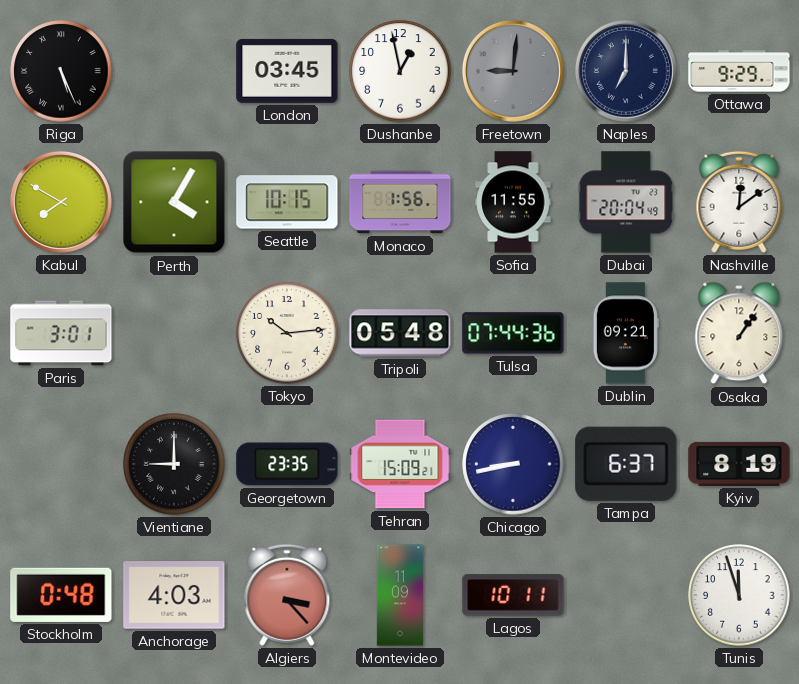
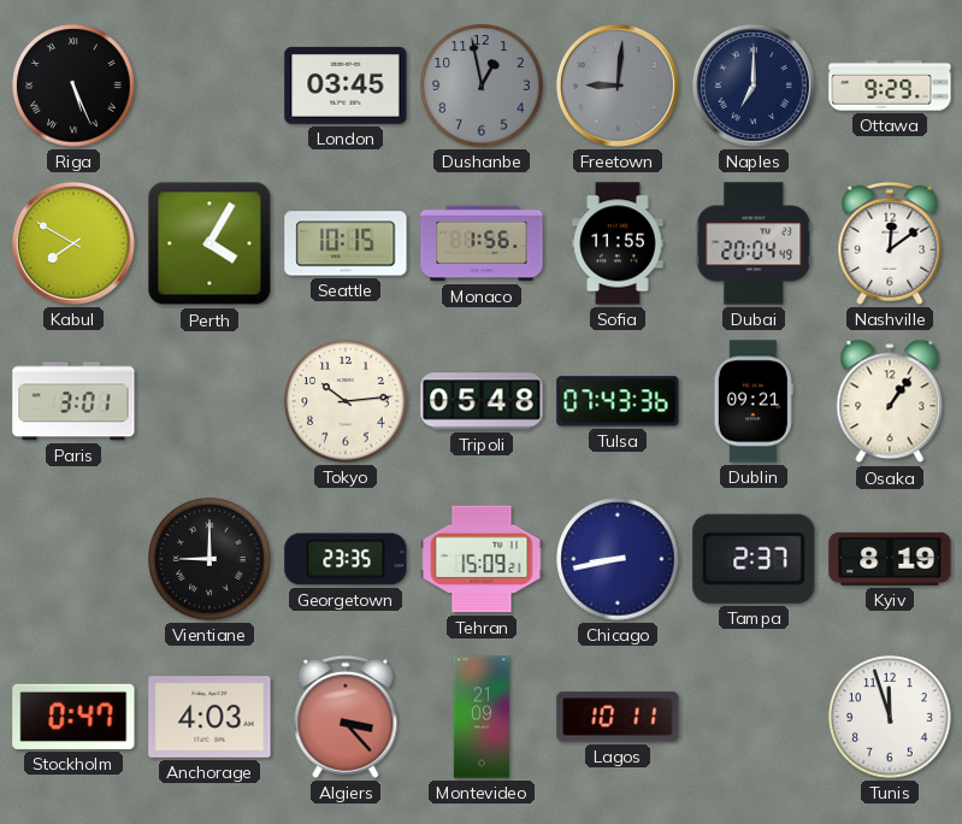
Dushanbe dial: white -> grey (482, 86)
Tulsa: 07:44 -> 07:43 (618, 401)
Tampa: 6:37 -> 2:37 (754, 559)
Stockholm: 0:48 -> 0:47 (73, 717)
Montevideo: 11:09 -> 21:09 (482, 717)
